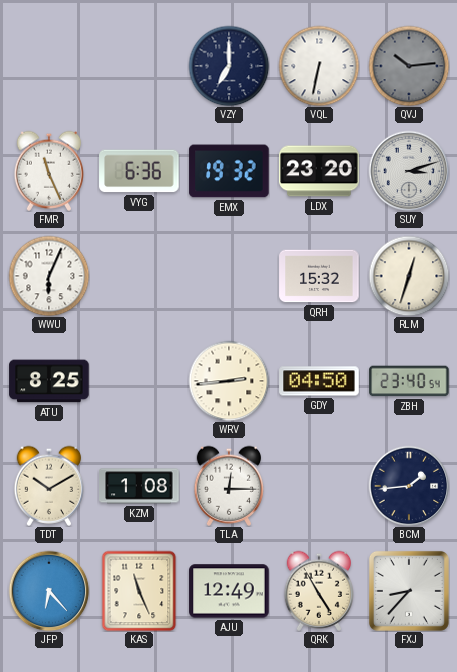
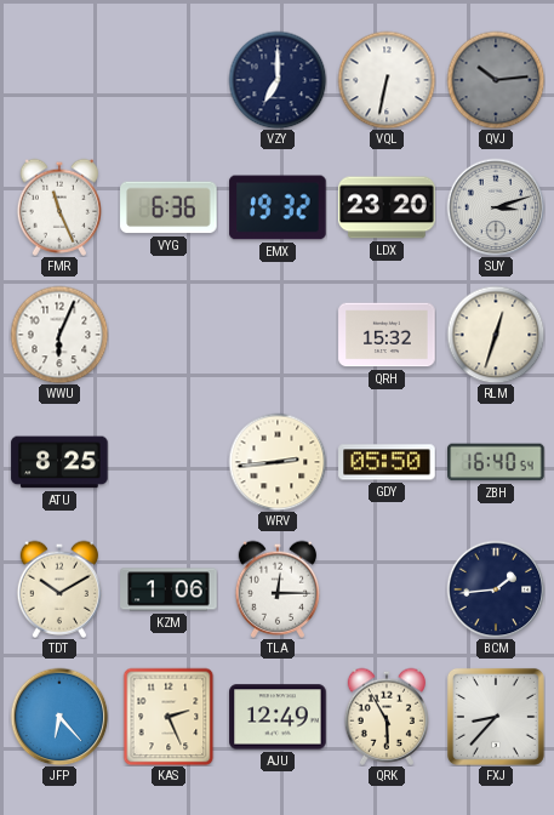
GDY: 04:50 -> 05:50 (387, 462)
ZBH: 23:40 -> 16:40 (496, 462)
KZM: 1:08 -> 1:06 (169, 589)
KAS: 11:26 -> 2:26 (169, 717)
QRK: 4:55 -> 5:55 (385, 717)
